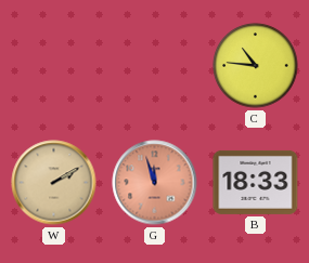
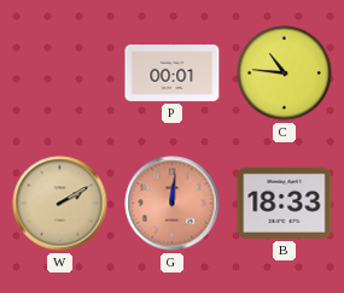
P: none -> 00:01 (173, 72)
G: 11:57 -> 12:01 (173, 204)
